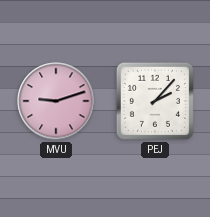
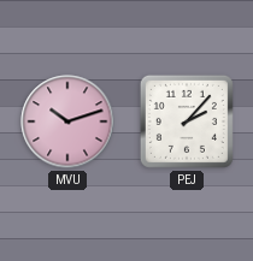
MVU: 9:12 -> 10:12 (67, 121)
